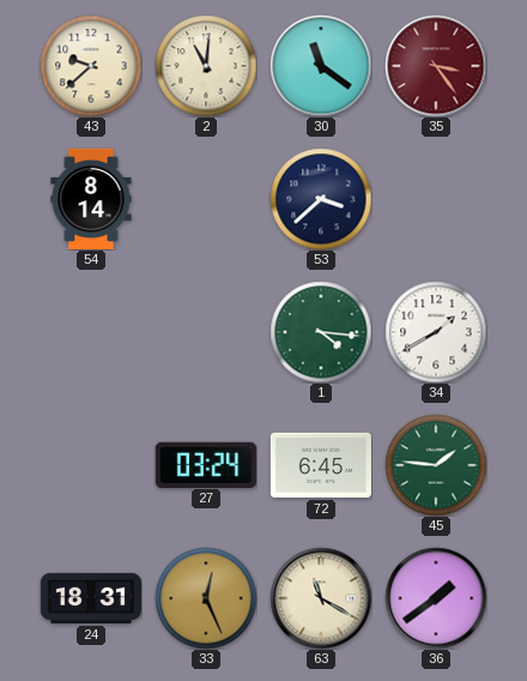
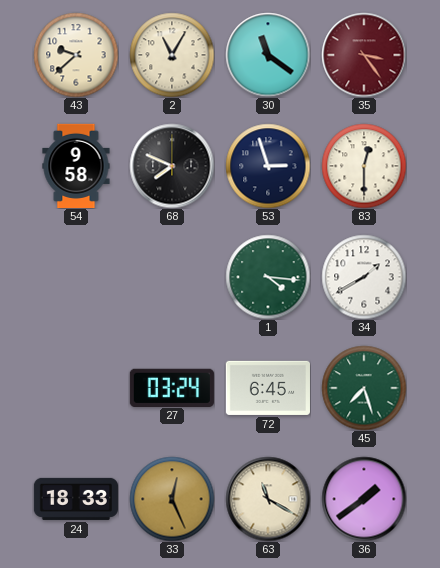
2: 11:01 -> 11:05 (172, 55)
54: 8:14 -> 9:58 (76, 165)
68: none -> 7:49 (172, 166)
53: 3:38 -> 2:57 (268, 166)
83: none -> 12:30 (364, 166)
45: 1:46 -> 7:27 (364, 388)
24: 18:31 -> 18:33 (76, 499)
